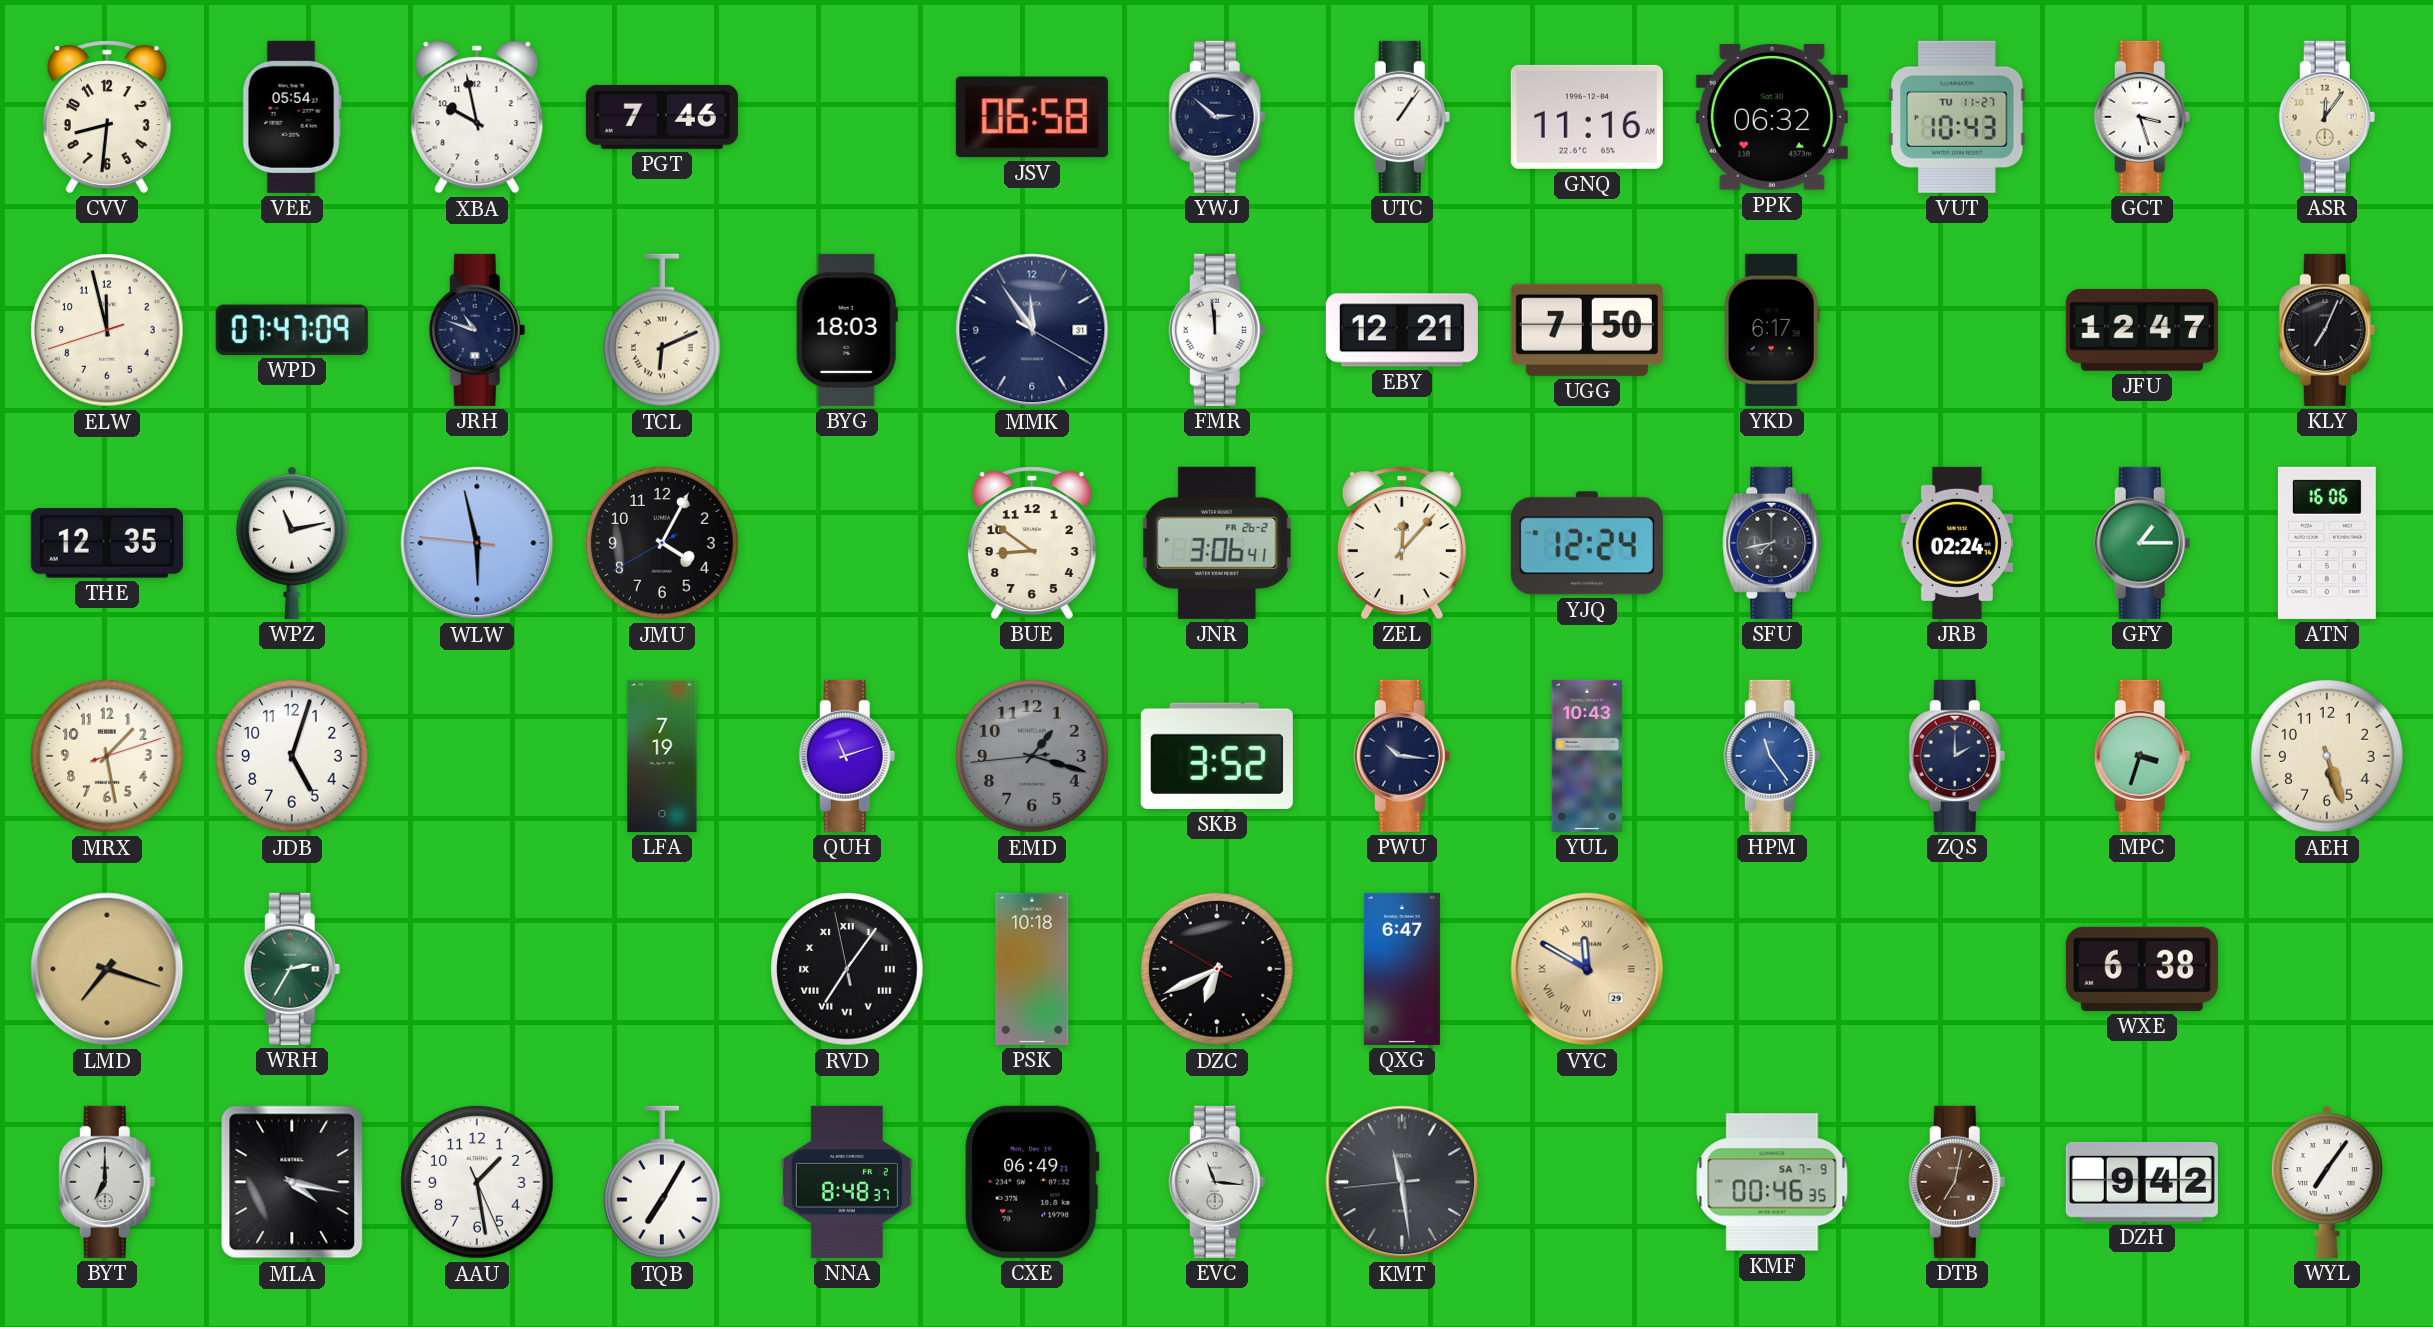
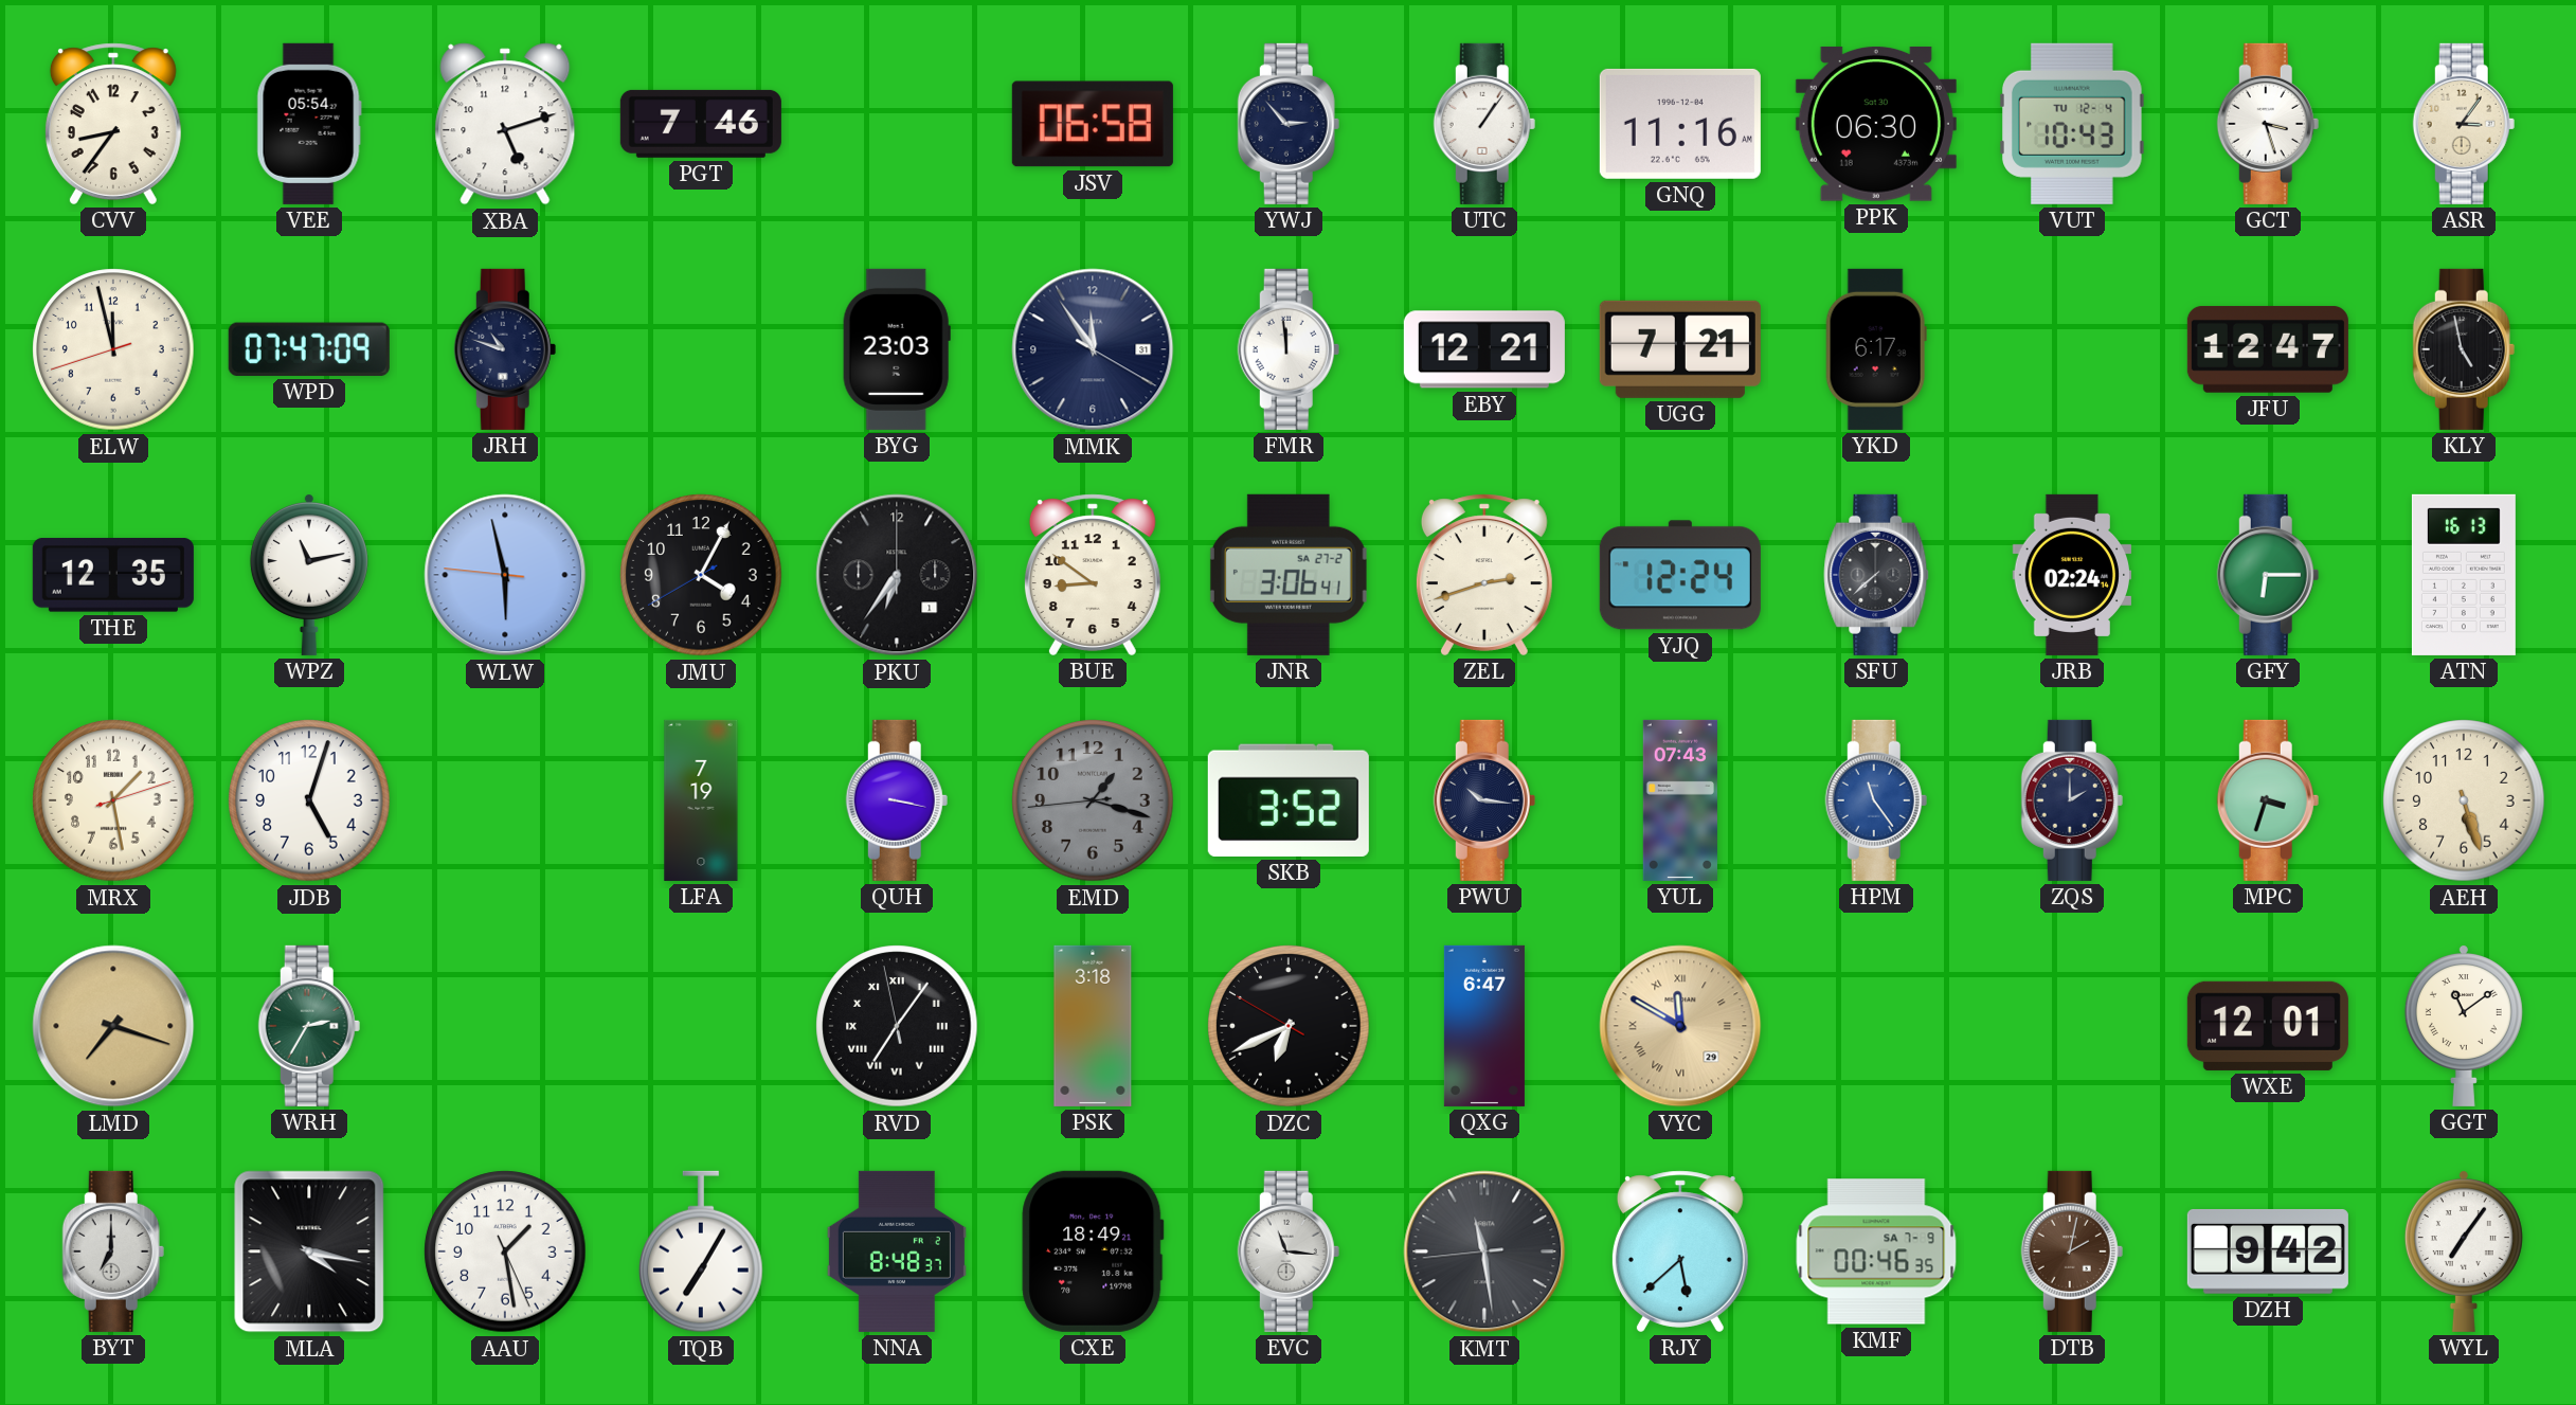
CVV: 8:31 -> 8:36 (113, 124)
XBA: 9:58 -> 5:12 (505, 124)
YWJ: 2:52 -> 2:53 (1289, 124)
PPK: 06:32 -> 06:30 (1876, 124)
VUT date: TU 11-27 -> TU 12-4 (2073, 124)
ASR: 12:06 -> 3:06 (2464, 124)
TCL: 6:11 -> none (663, 330)
BYG: 18:03 -> 23:03 (897, 349)
UGG: 7:50 -> 7:21 (1680, 349)
KLY: 7:04 -> 4:58 (2464, 349)
PKU: none -> 6:36 (897, 575)
JNR date: FR 26-2 -> SA 27-2 (1289, 575)
ZEL: 12:07 -> 2:42 (1484, 575)
SFU: 7:43 -> 7:38 (1876, 575)
GFY: 1:15 -> 6:15 (2268, 575)
ATN: 16:06 -> 16:13 (2464, 575)
QUH: 11:12 -> 3:17 (897, 800)
YUL: 10:43 -> 07:43 (1680, 800)
PSK: 10:18 -> 3:18 (1093, 1026)
WXE: 6:38 -> 12:01 (2268, 1026)
GGT: none -> 11:09 (2464, 1026)
CXE: 06:49 -> 18:49 (1093, 1251)
RJY: none -> 5:38 (1680, 1251)
DTB: 7:02 -> 2:02 (2072, 1251)
